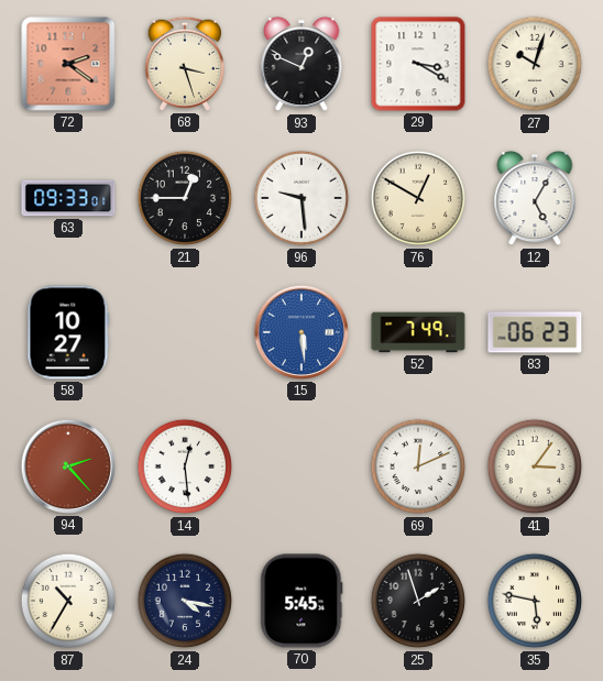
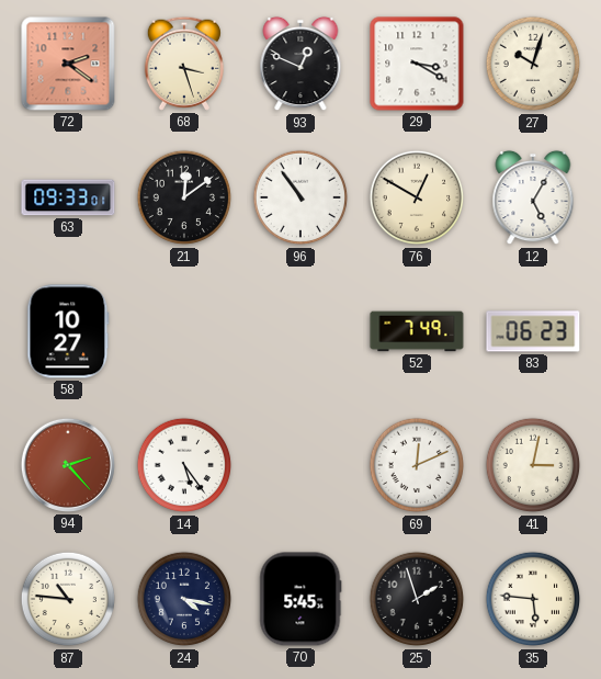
21: 12:45 -> 12:09 (184, 197)
96: 9:29 -> 10:54 (300, 197)
15: 5:29 -> none (301, 332)
14: 12:29 -> 5:24 (184, 465)
41: 3:06 -> 3:02 (533, 465)
87: 10:35 -> 10:46 (68, 599)
35: 5:47 -> 5:46 (533, 599)
